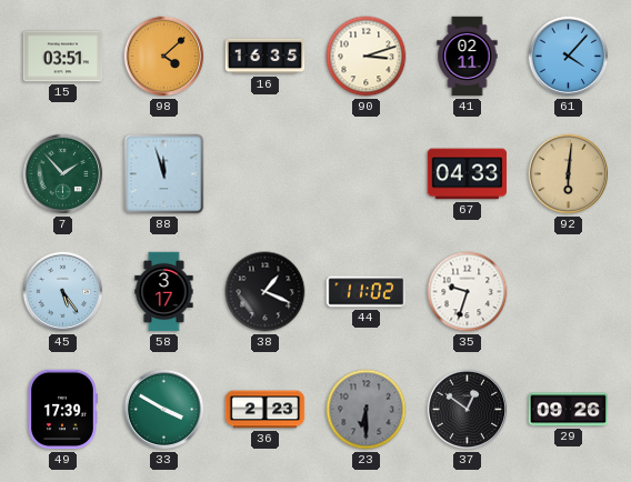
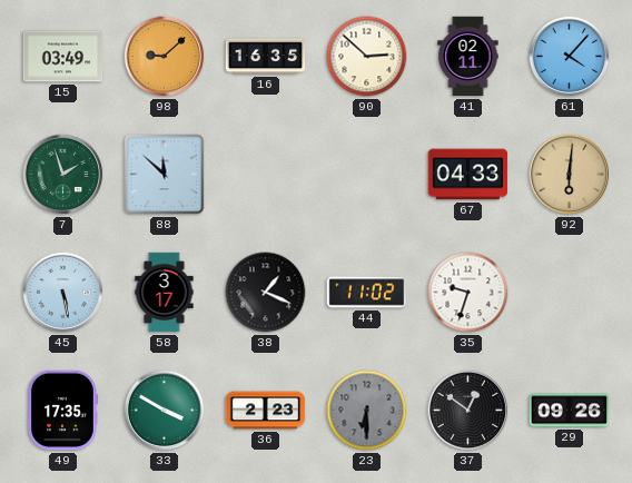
15: 03:51 -> 03:49 (63, 57)
98: 4:08 -> 9:08 (165, 57)
90: 3:12 -> 2:52 (367, 57)
7: 1:53 -> 1:57 (63, 175)
88: 11:57 -> 11:52 (165, 175)
45: 5:24 -> 5:28 (63, 293)
49: 17:39 -> 17:35 (62, 411)
